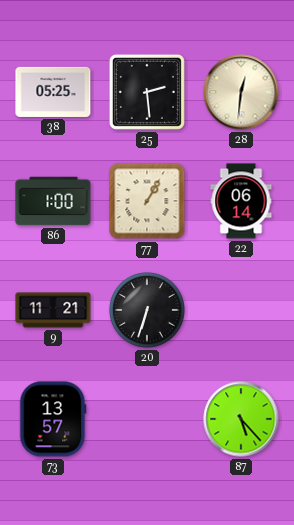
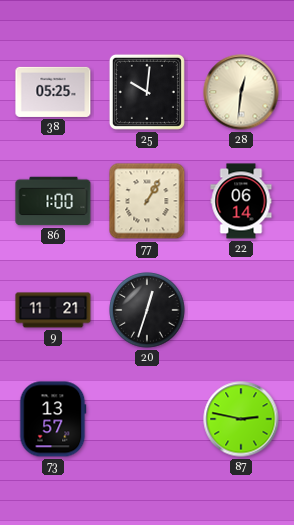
25: 2:29 -> 10:01 (147, 92)
20: 6:33 -> 12:33 (147, 310)
87: 5:23 -> 2:47 (241, 419)
